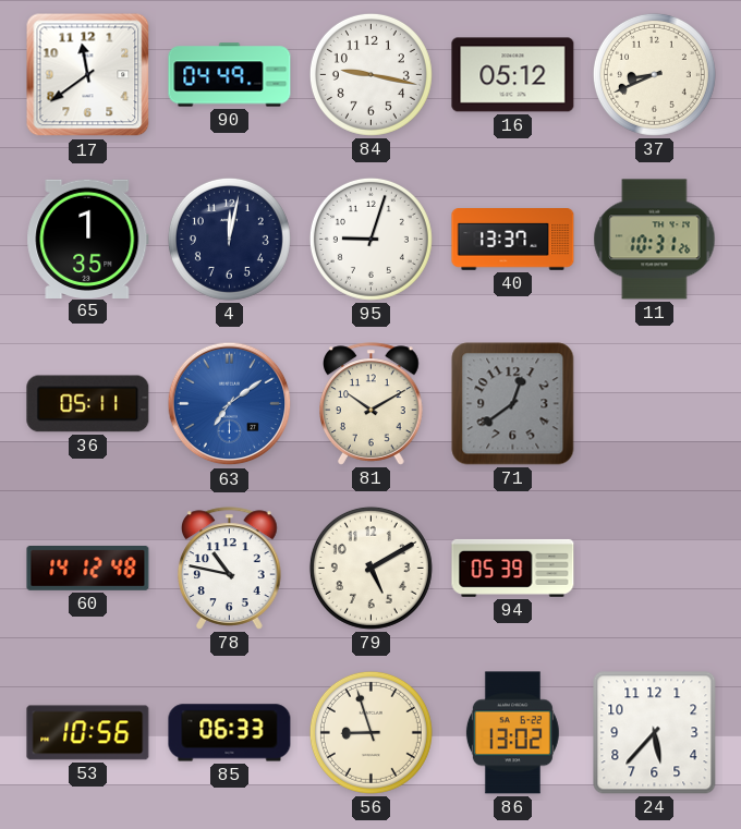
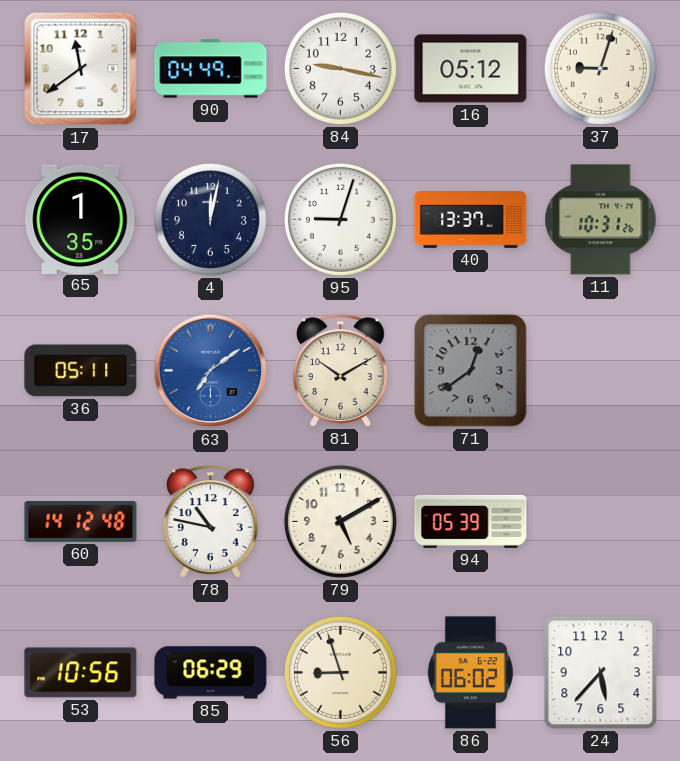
37: 8:41 -> 9:03 (600, 68)
85: 06:33 -> 06:29 (211, 673)
86: 13:02 -> 06:02 (470, 673)
